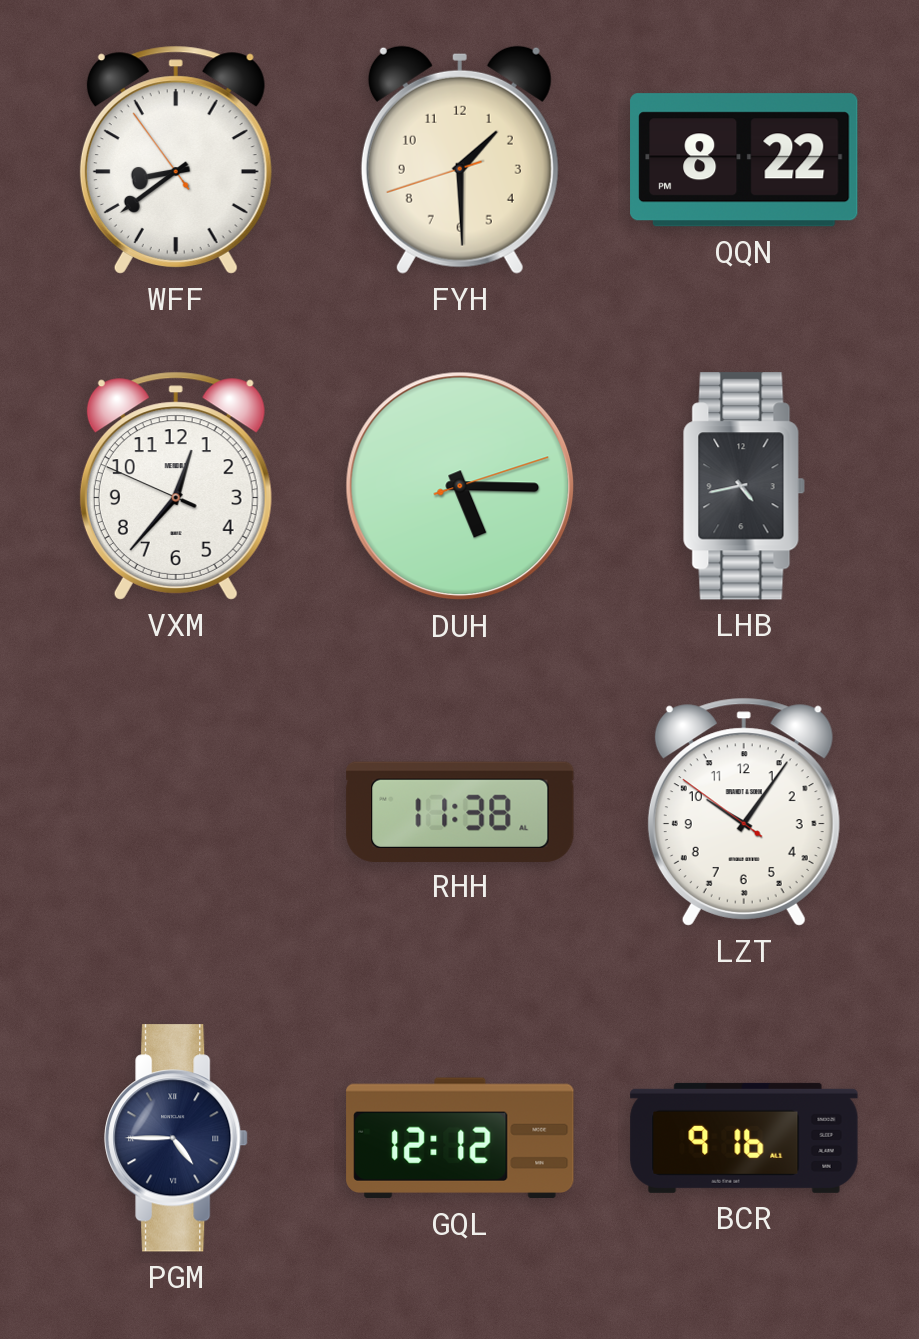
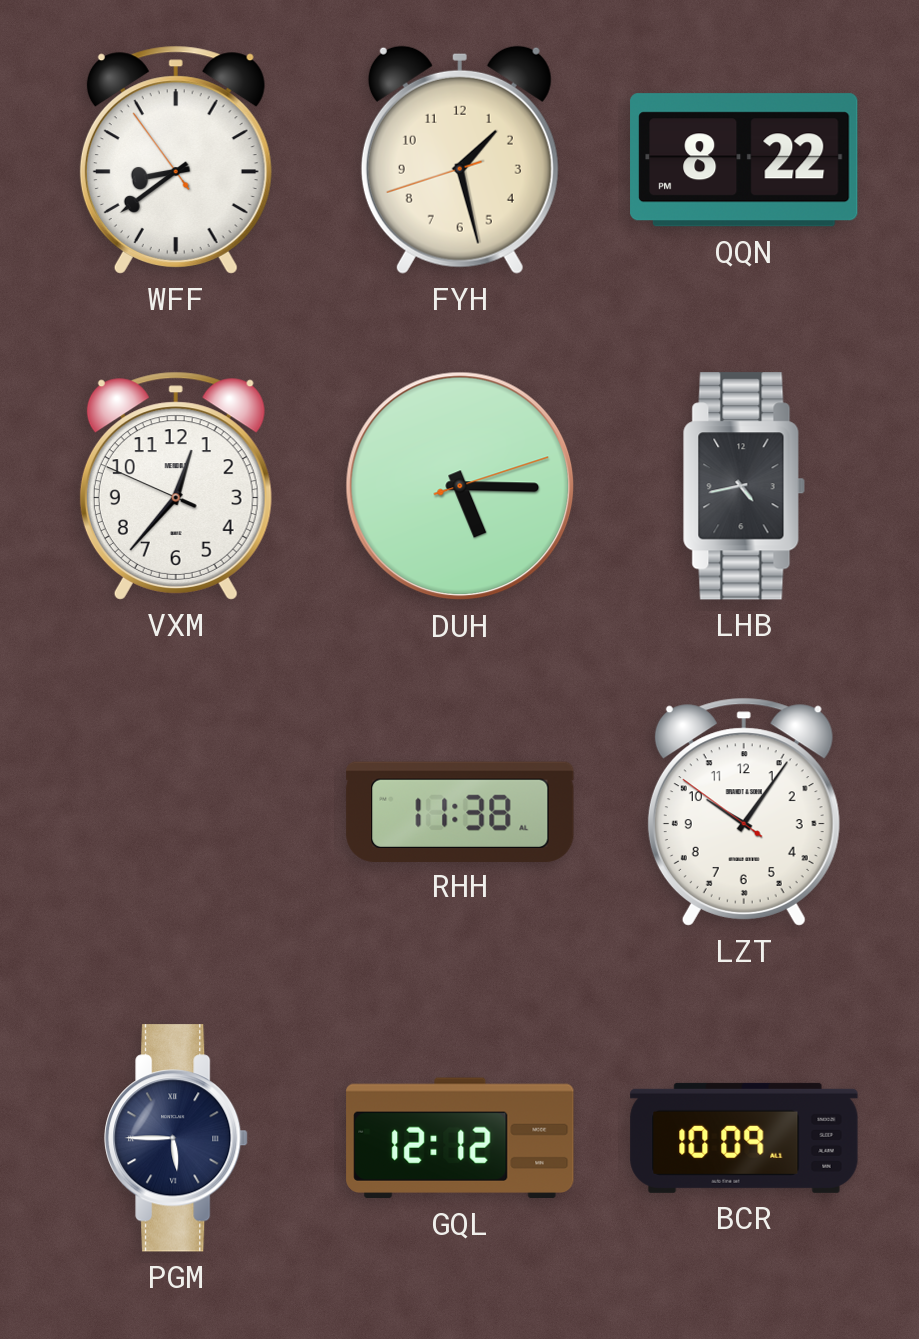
FYH: 1:29 -> 1:27 (460, 160)
PGM: 4:45 -> 5:45 (176, 1138)
BCR: 9:16 -> 10:09 (744, 1138)
